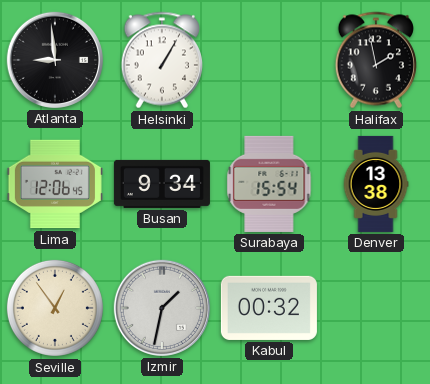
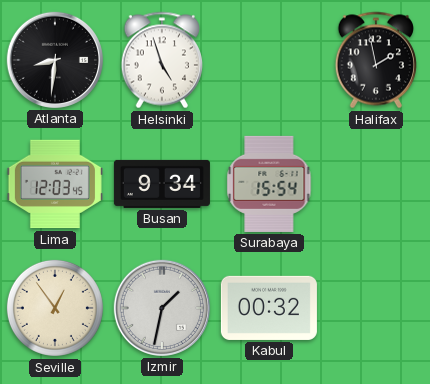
Atlanta: 8:59 -> 8:31 (55, 60)
Helsinki: 1:05 -> 4:57 (162, 60)
Lima: 12:06 -> 12:03 (55, 184)
Denver: 13:38 -> none (376, 184)
